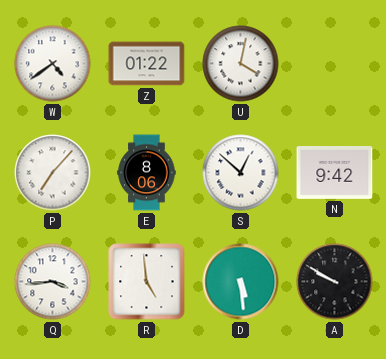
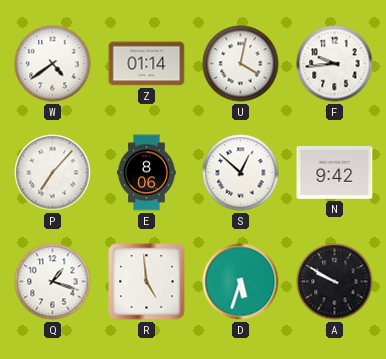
Z: 01:22 -> 01:14 (147, 64)
F: none -> 9:44 (335, 64)
Q: 3:44 -> 1:18 (53, 282)
D: 5:29 -> 5:33 (241, 282)
